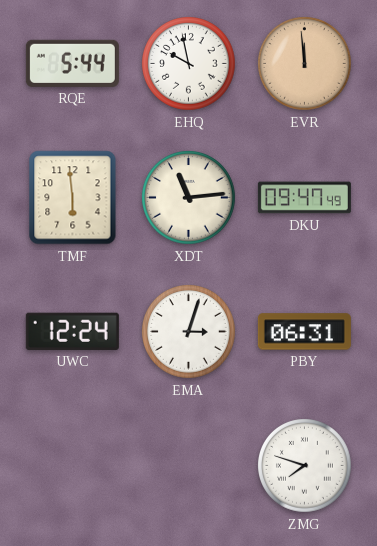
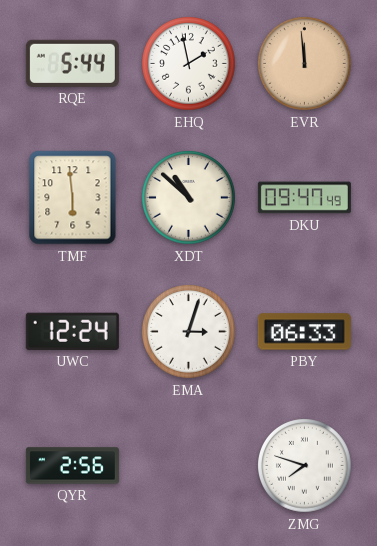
EHQ: 9:58 -> 1:58 (189, 64)
XDT: 11:14 -> 10:52 (189, 198)
PBY: 06:31 -> 06:33 (304, 332)
QYR: none -> 2:56 (72, 466)
